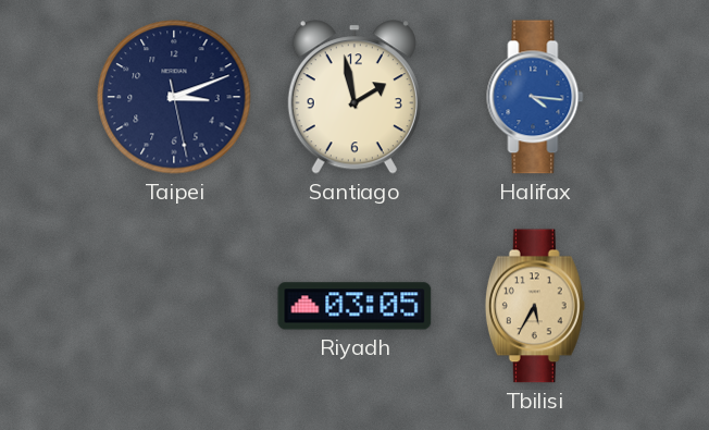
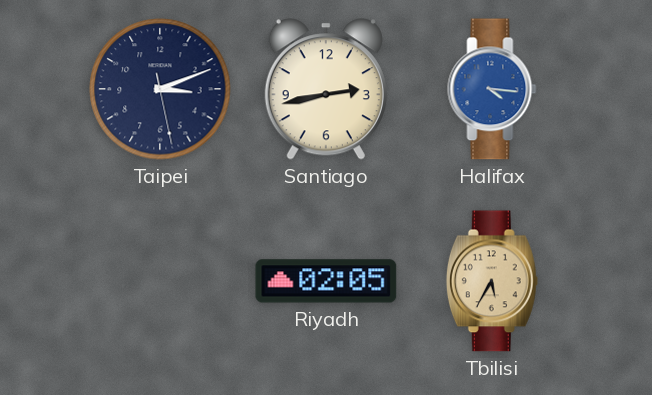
Santiago: 1:58 -> 2:43 (326, 89)
Riyadh: 03:05 -> 02:05 (326, 281)
